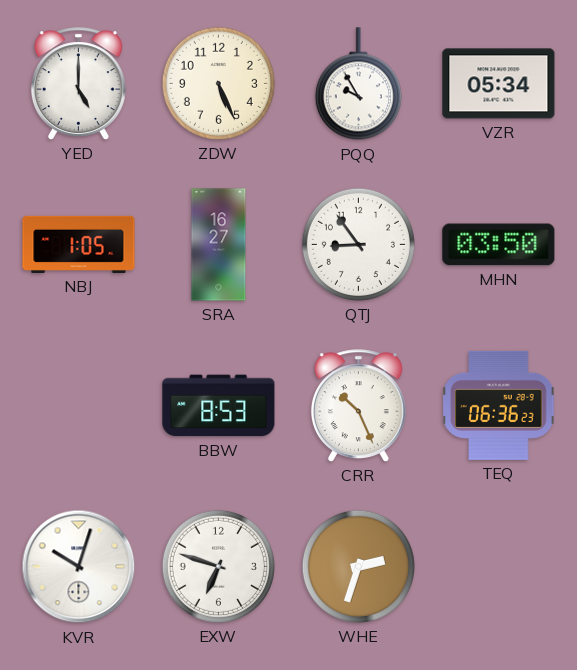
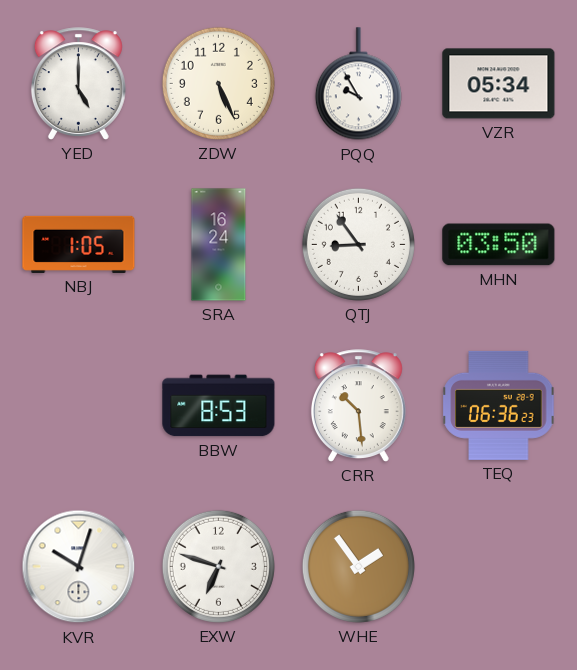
SRA: 16:27 -> 16:24 (219, 245)
CRR: 10:26 -> 10:29 (358, 406)
WHE: 2:33 -> 1:54 (358, 566)
